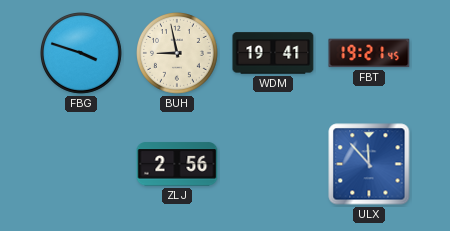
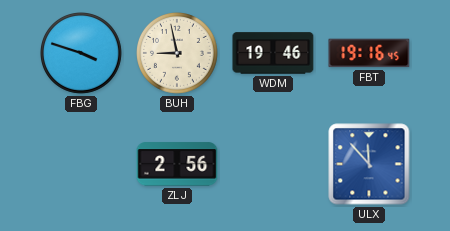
WDM: 19:41 -> 19:46 (273, 53)
FBT: 19:21 -> 19:16 (369, 53)
